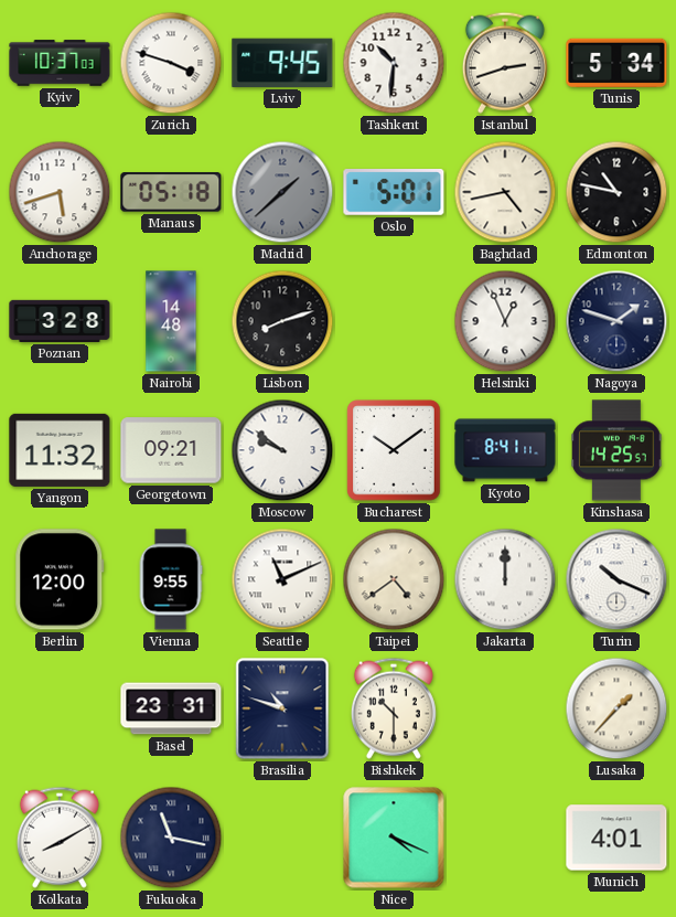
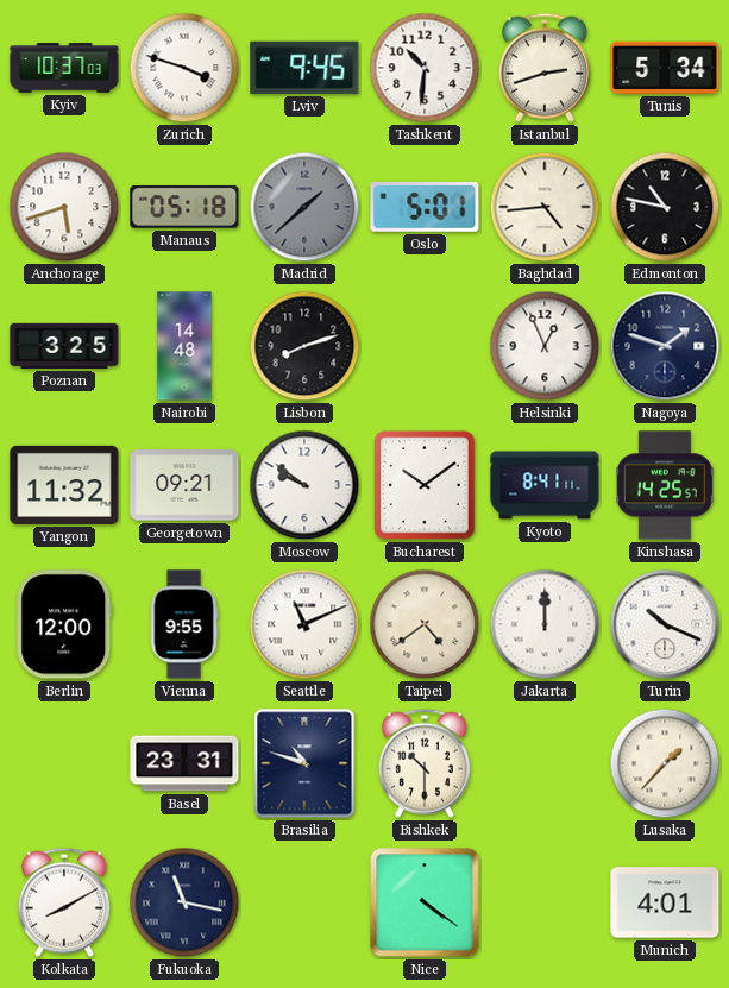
Baghdad: 4:43 -> 4:44 (545, 207)
Poznan: 3:28 -> 3:25 (64, 346)
Nice: 4:19 -> 4:21 (425, 902)
